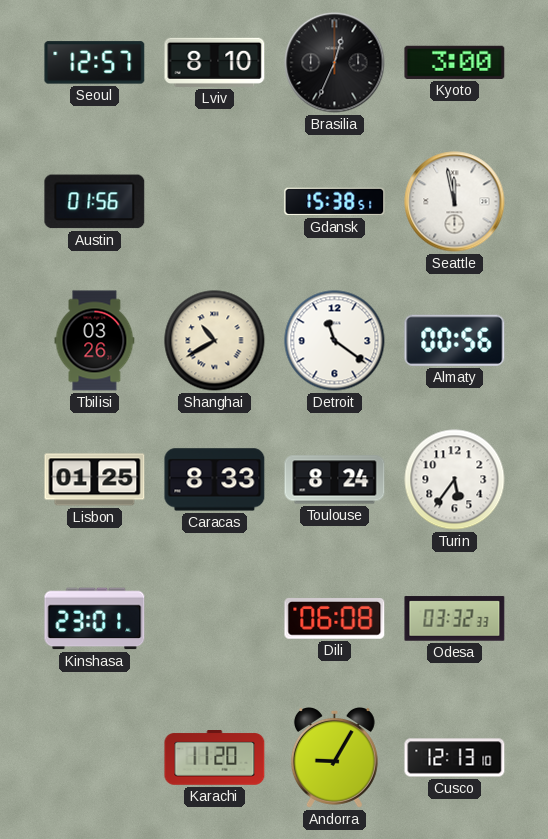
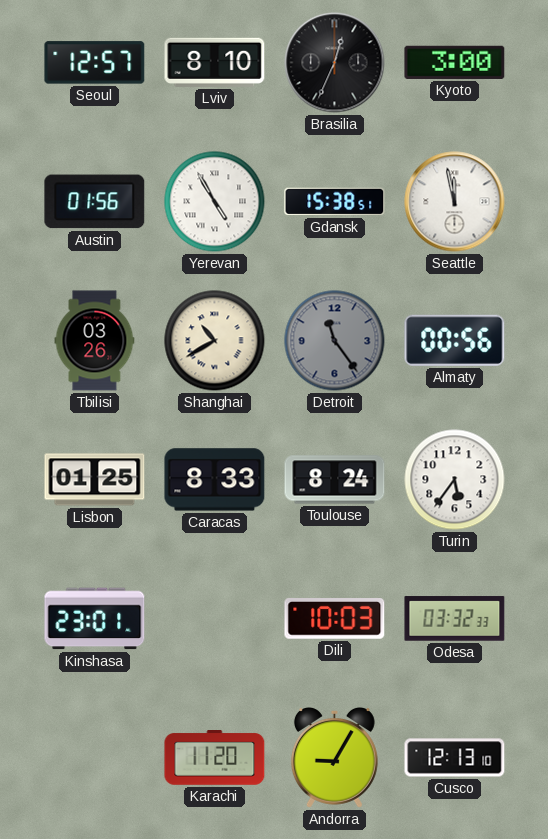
Yerevan: none -> 4:55 (215, 202)
Detroit: 11:21 -> 11:24 (335, 341)
Detroit dial: white -> grey (335, 341)
Dili: 06:08 -> 10:03 (335, 619)
